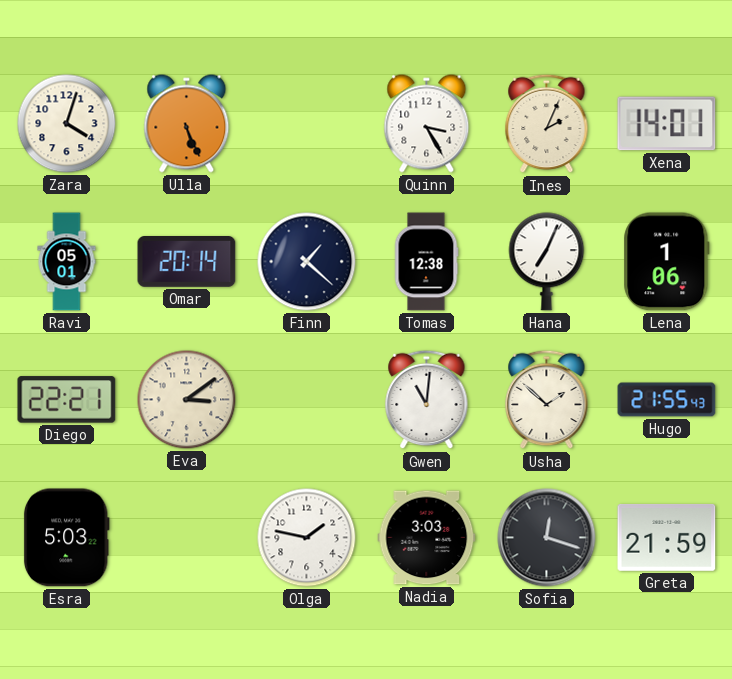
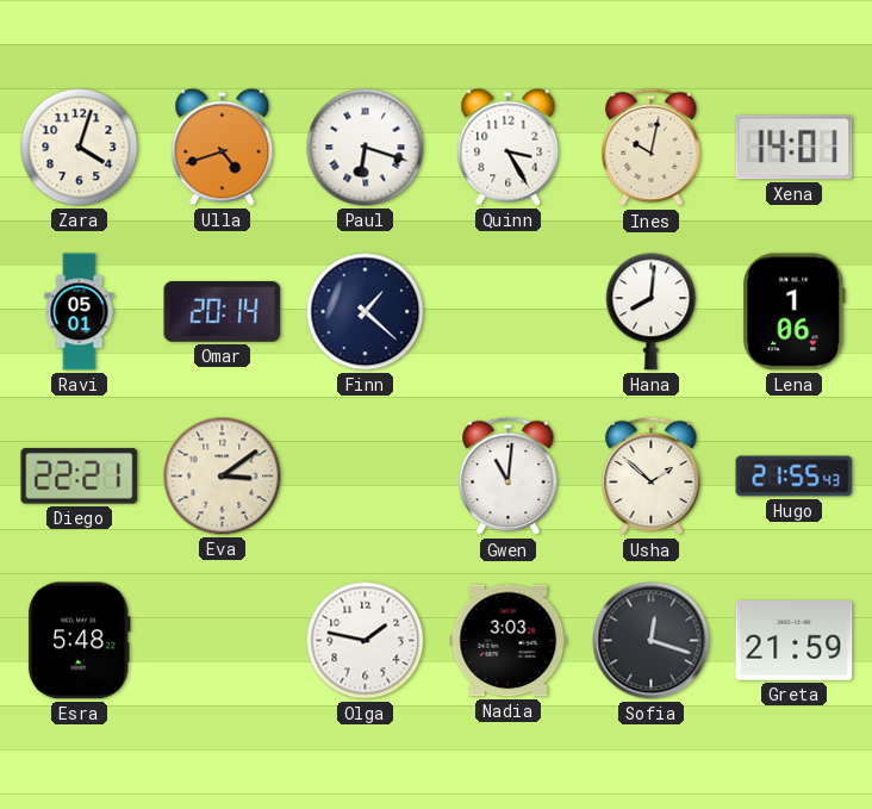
Ulla: 5:26 -> 4:42 (223, 148)
Paul: none -> 6:18 (366, 148)
Ines: 2:04 -> 10:02 (652, 148)
Tomas: 12:38 -> none (426, 262)
Hana: 7:04 -> 8:01 (652, 312)
Esra: 5:03 -> 5:48 (79, 641)
